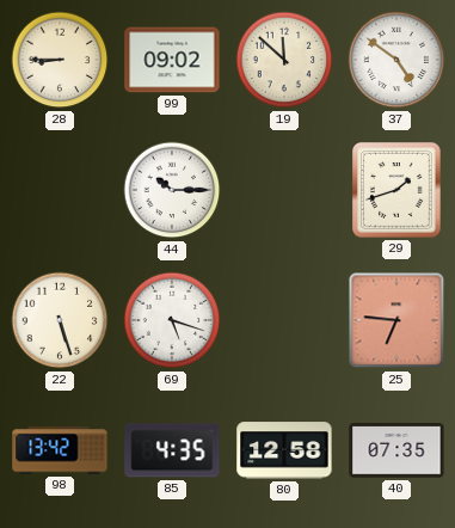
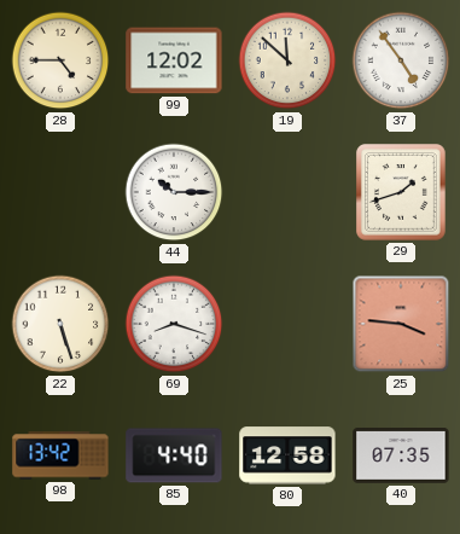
28: 8:45 -> 4:45 (60, 60)
99: 09:02 -> 12:02 (174, 60)
37: 4:51 -> 4:54 (401, 60)
69: 5:18 -> 8:18 (174, 324)
25: 6:46 -> 3:46 (401, 324)
85: 4:35 -> 4:40 (174, 455)
